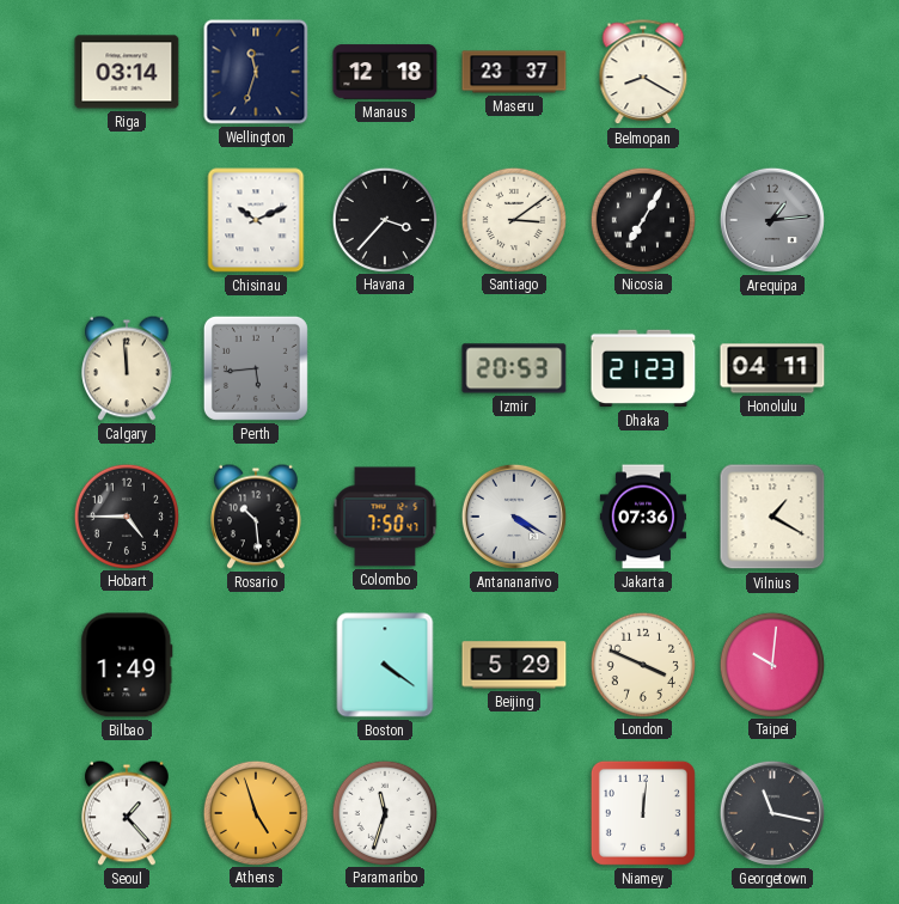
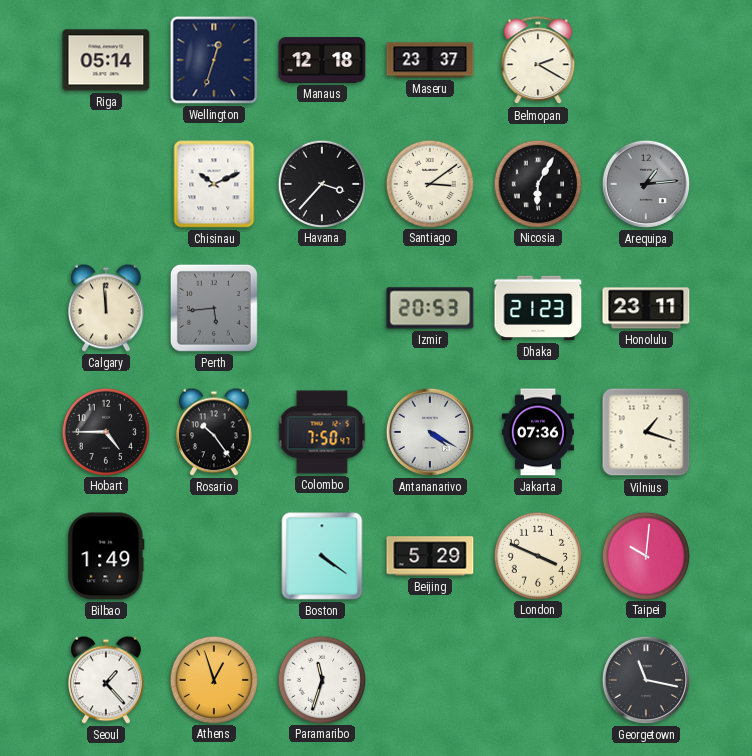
Riga: 03:14 -> 05:14 (106, 60)
Wellington: 11:33 -> 12:33 (214, 60)
Belmopan: 8:20 -> 2:20 (538, 61)
Nicosia: 7:05 -> 6:05 (537, 183)
Honolulu: 04:11 -> 23:11 (646, 308)
Rosario: 10:29 -> 10:24 (215, 432)
Vilnius: 1:20 -> 1:18 (646, 432)
Athens: 4:57 -> 12:57 (213, 679)
Niamey: 12:01 -> none (643, 813)
